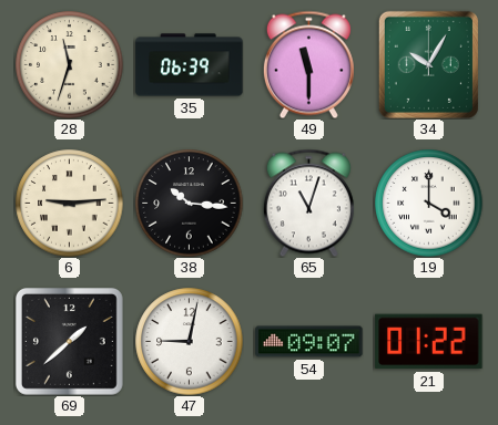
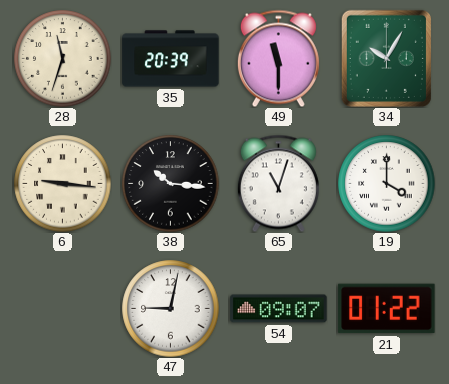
35: 06:39 -> 20:39 (171, 59)
6: 9:14 -> 9:16 (63, 184)
69: 1:38 -> none (69, 341)
